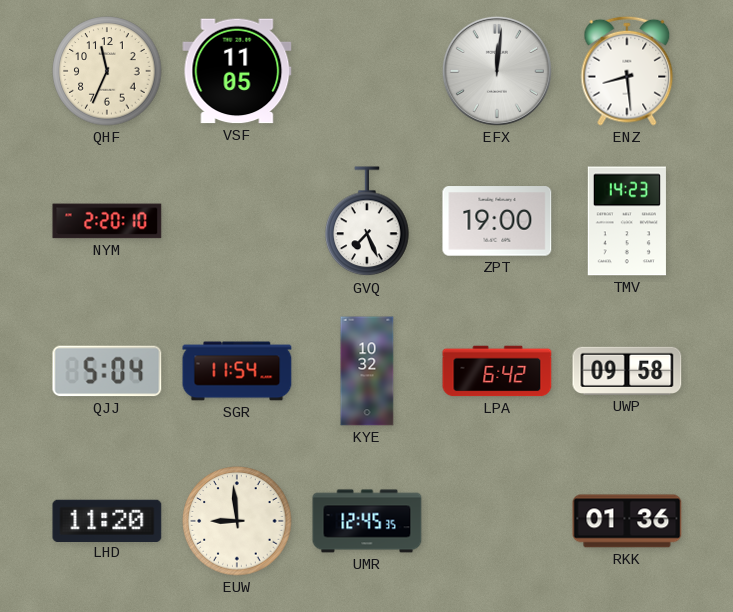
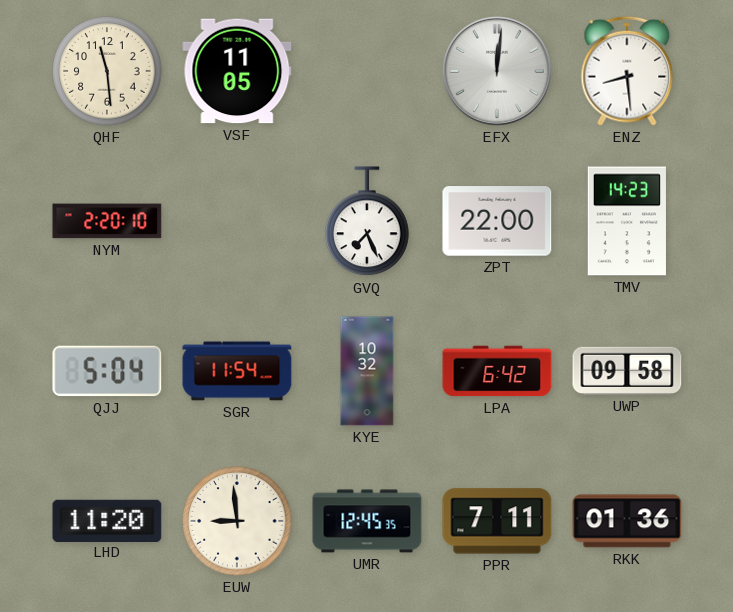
QHF: 11:34 -> 11:29 (107, 71)
ZPT: 19:00 -> 22:00 (497, 221)
PPR: none -> 7:11 (497, 521)
